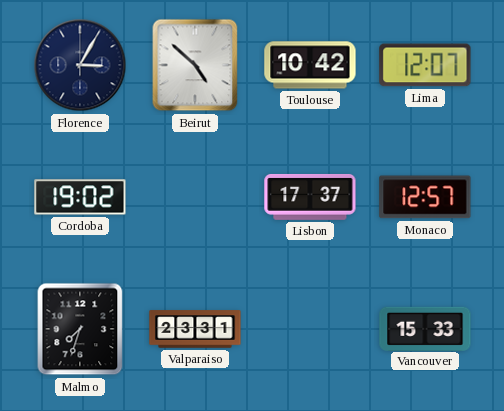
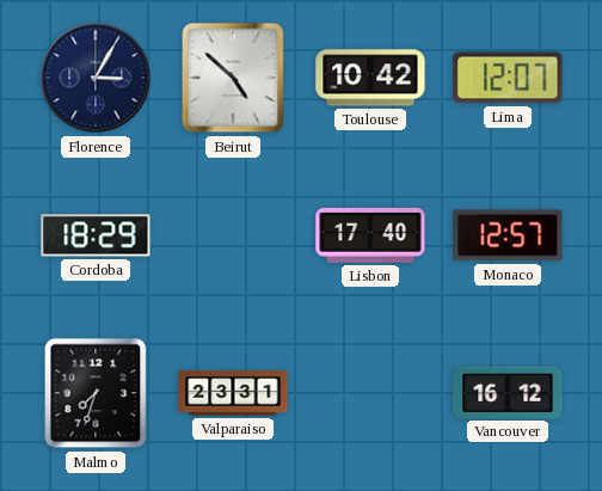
Cordoba: 19:02 -> 18:29 (96, 235)
Lisbon: 17:37 -> 17:40 (370, 235)
Vancouver: 15:33 -> 16:12 (508, 392)
